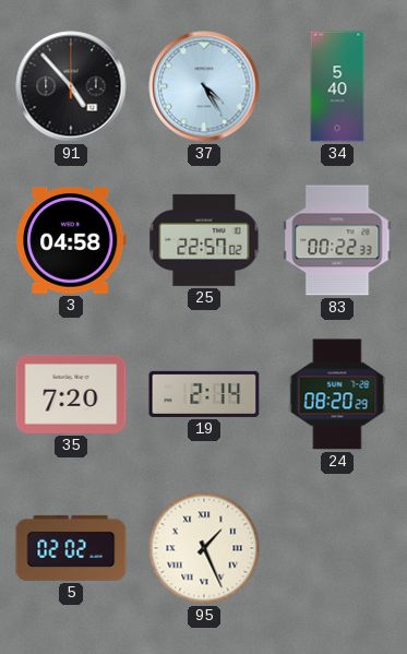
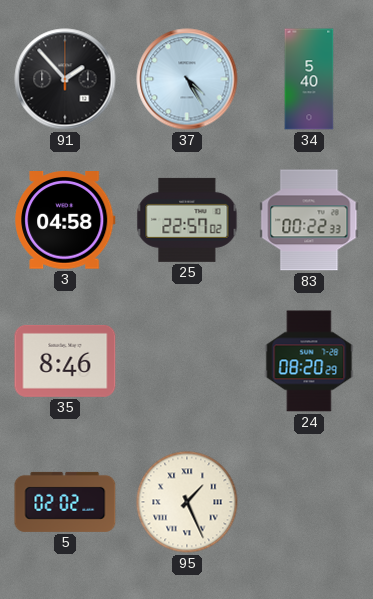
91: 4:53 -> 1:53 (65, 79)
35: 7:20 -> 8:46 (65, 361)
19: 2:14 -> none (204, 394)
